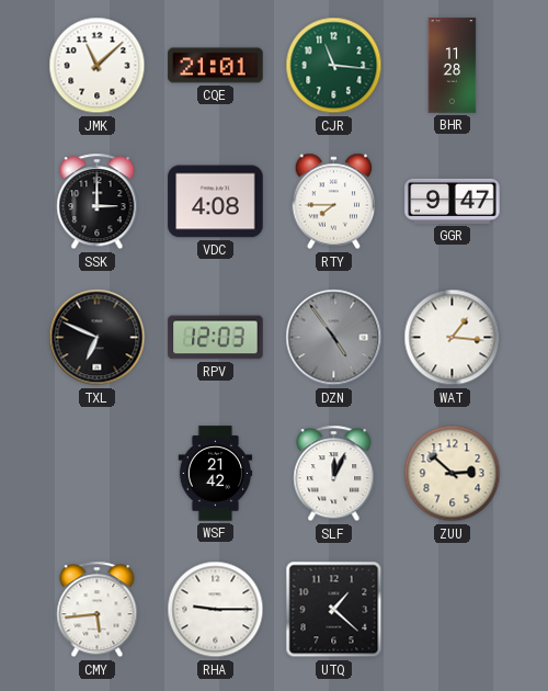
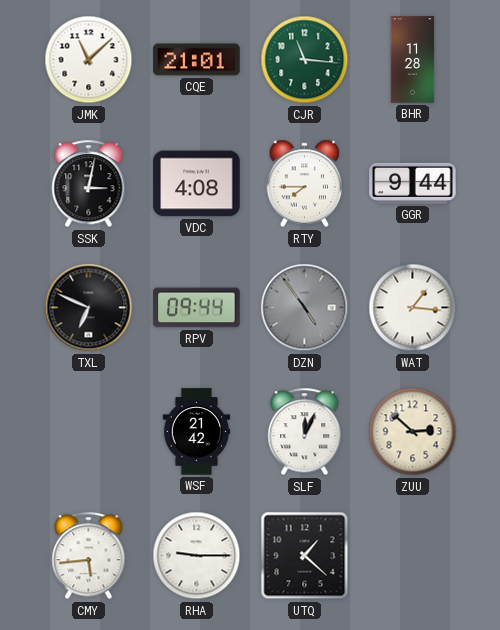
SSK: 3:00 -> 3:02 (89, 184)
GGR: 9:47 -> 9:44 (413, 183)
RPV: 12:03 -> 09:44 (197, 308)
